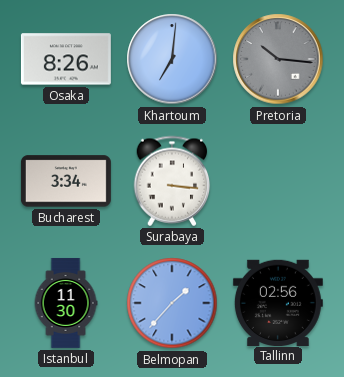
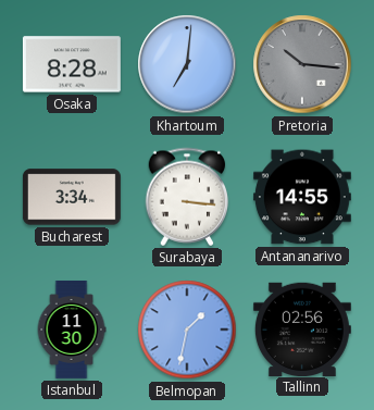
Osaka: 8:26 -> 8:28 (72, 64)
Antananarivo: none -> 14:55 (302, 197)
Belmopan: 1:37 -> 1:32 (187, 330)
